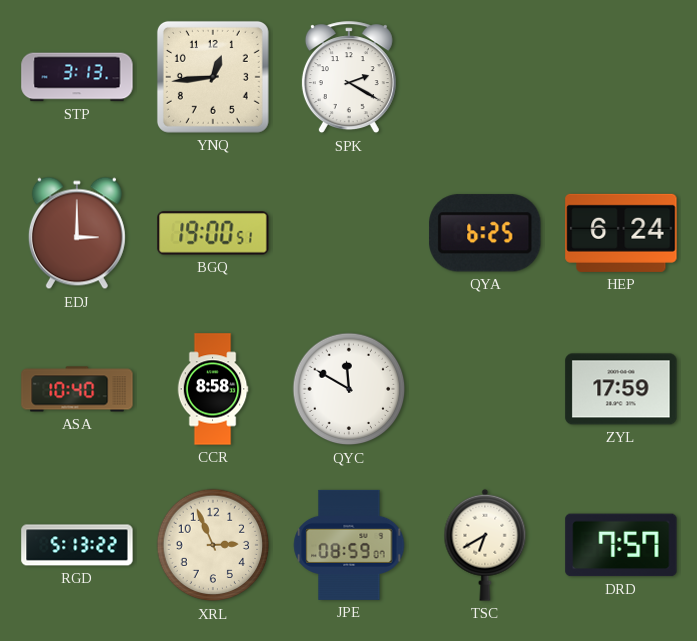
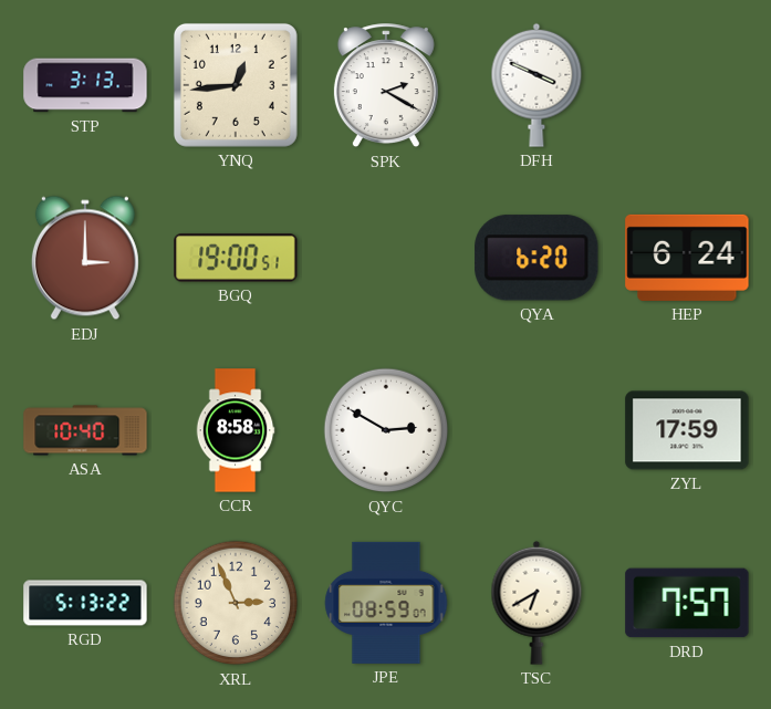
DFH: none -> 3:49 (536, 85)
QYA: 6:25 -> 6:20 (536, 258)
QYC: 11:50 -> 2:50 (386, 430)
